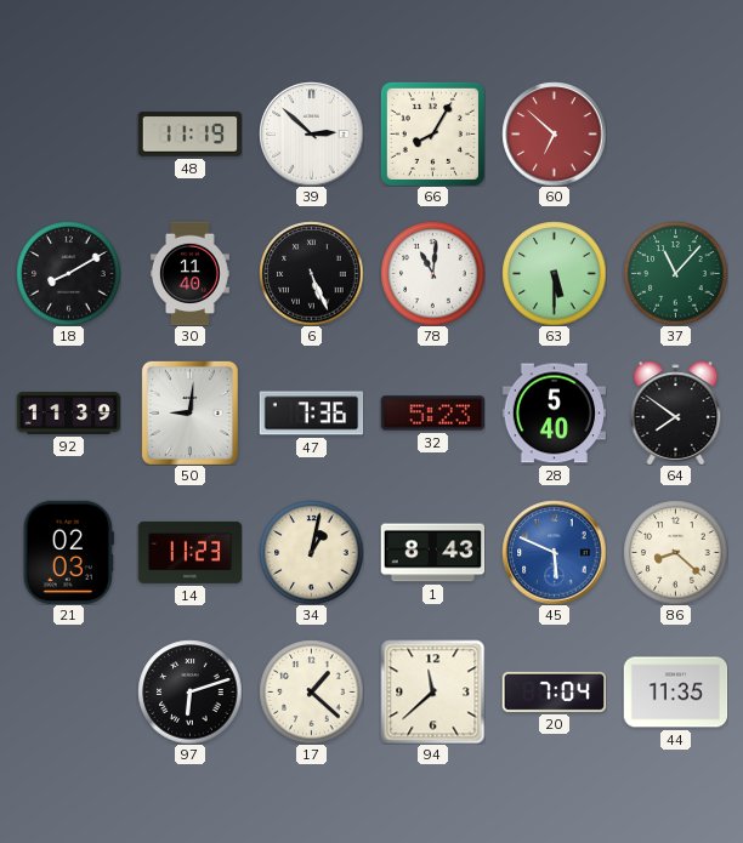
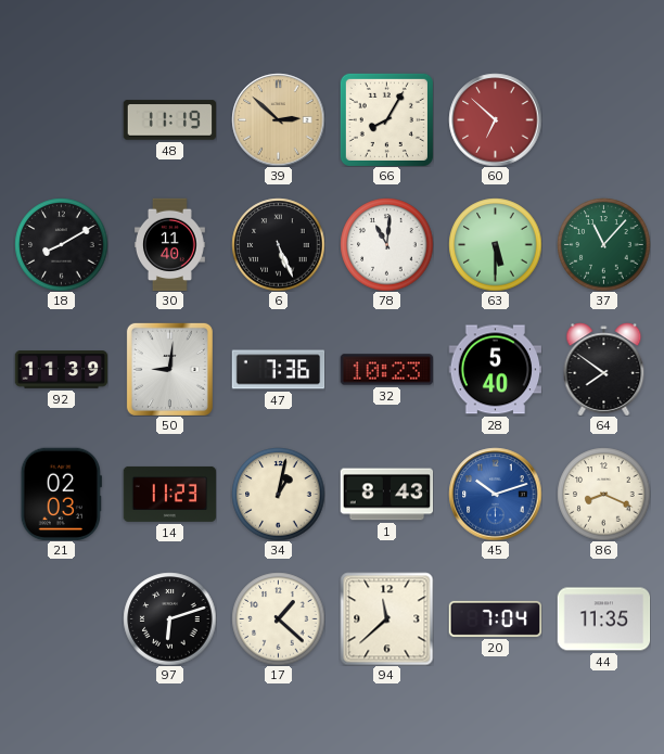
39 dial: white -> champagne (278, 119)
32: 5:23 -> 10:23 (386, 370)
45: 5:49 -> 10:12 (495, 494)
86: 8:22 -> 8:19 (603, 494)
